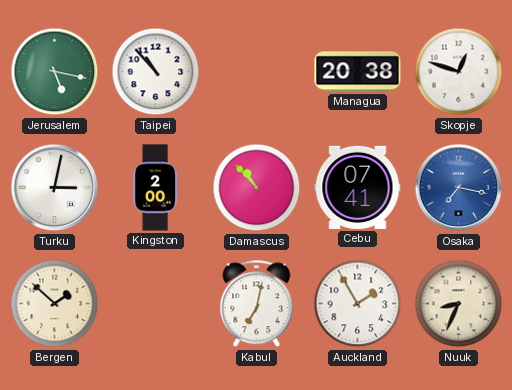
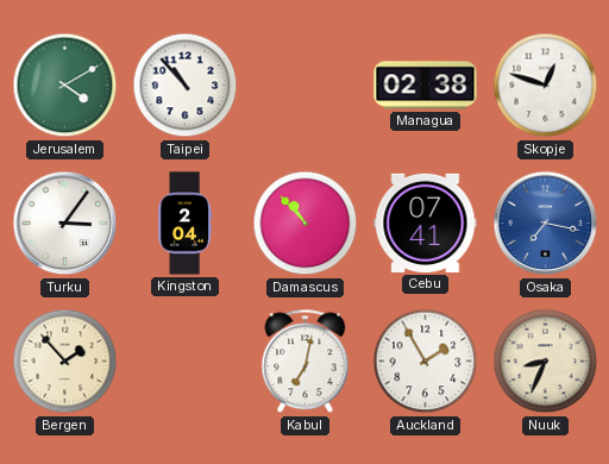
Jerusalem: 5:17 -> 4:10 (65, 86)
Managua: 20:38 -> 02:38 (426, 86)
Turku: 3:02 -> 3:06 (65, 224)
Kingston: 2:00 -> 2:04 (184, 224)
Bergen: 1:52 -> 1:53 (65, 362)
